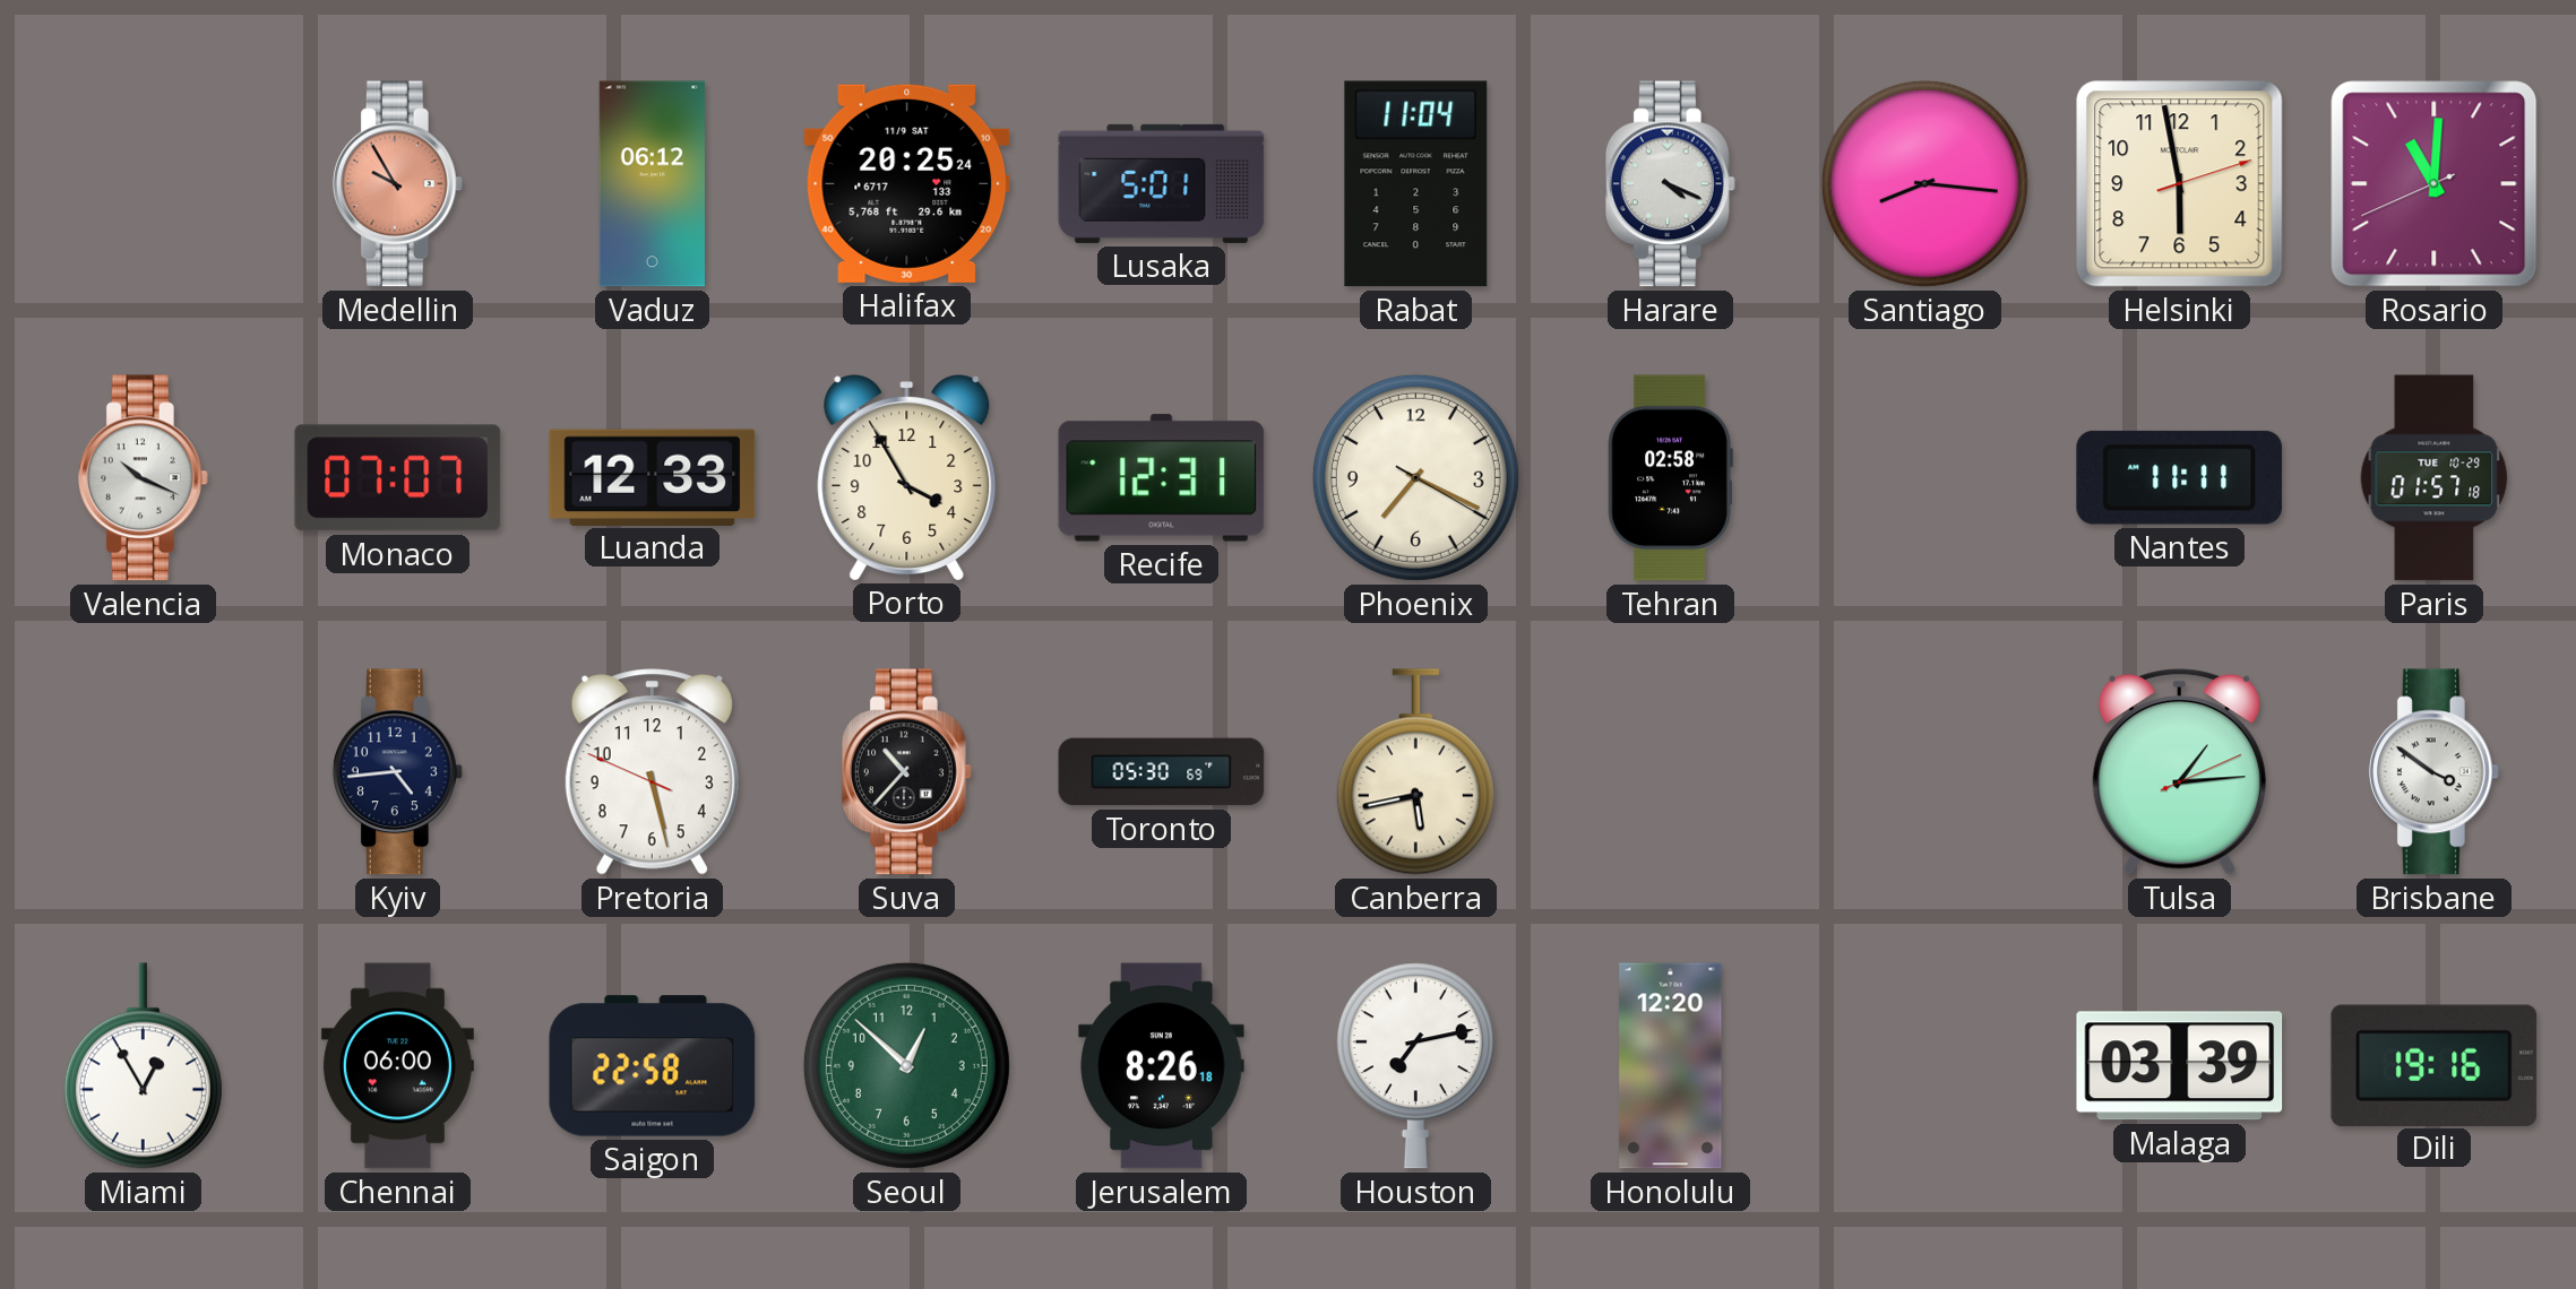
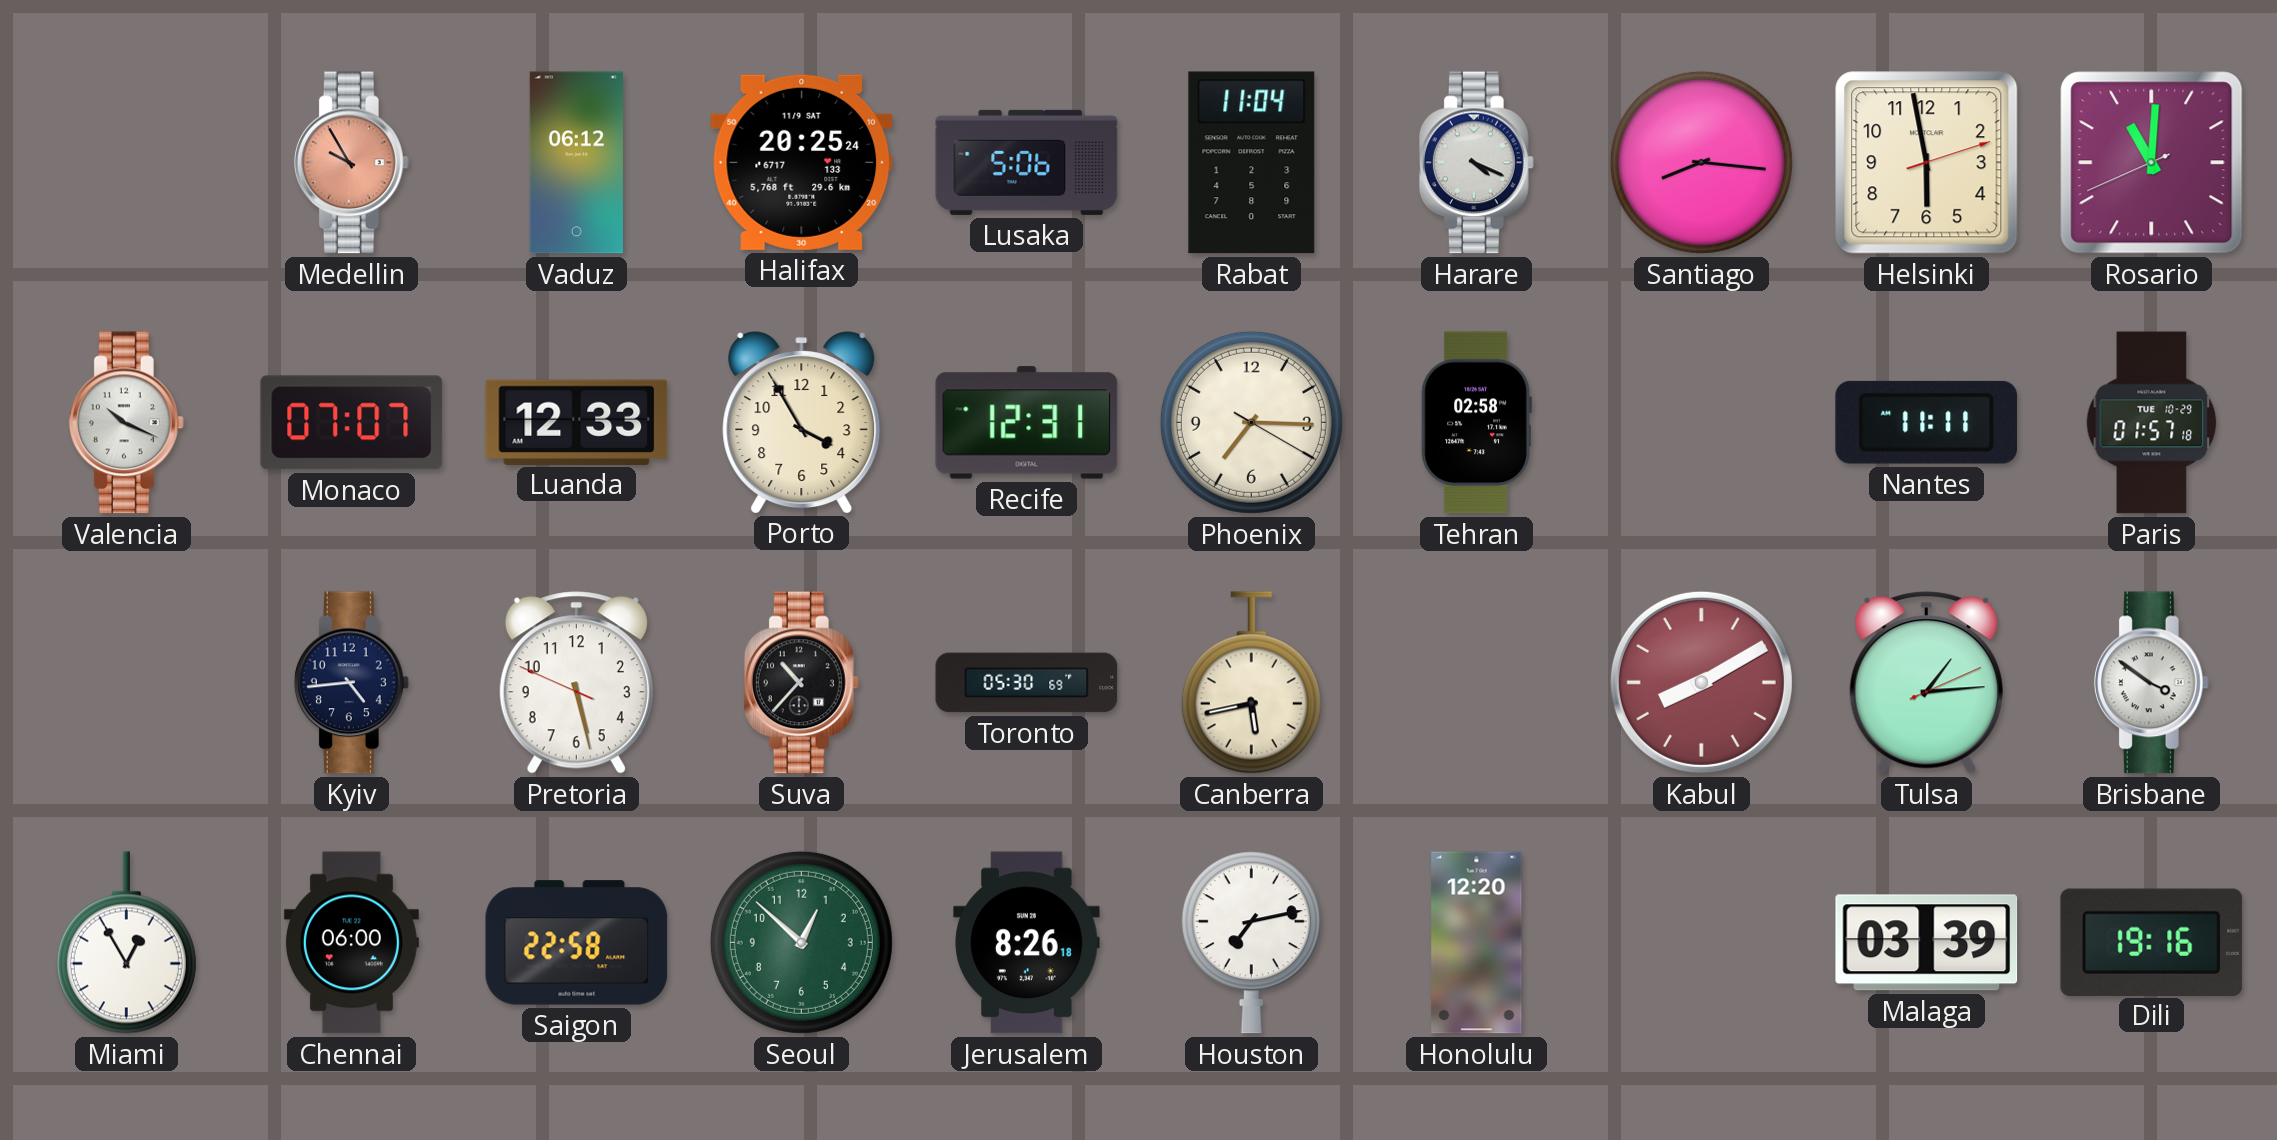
Lusaka: 5:01 -> 5:06 (1027, 162)
Phoenix: 7:19 -> 7:15 (1251, 422)
Kabul: none -> 8:10 (1701, 682)
